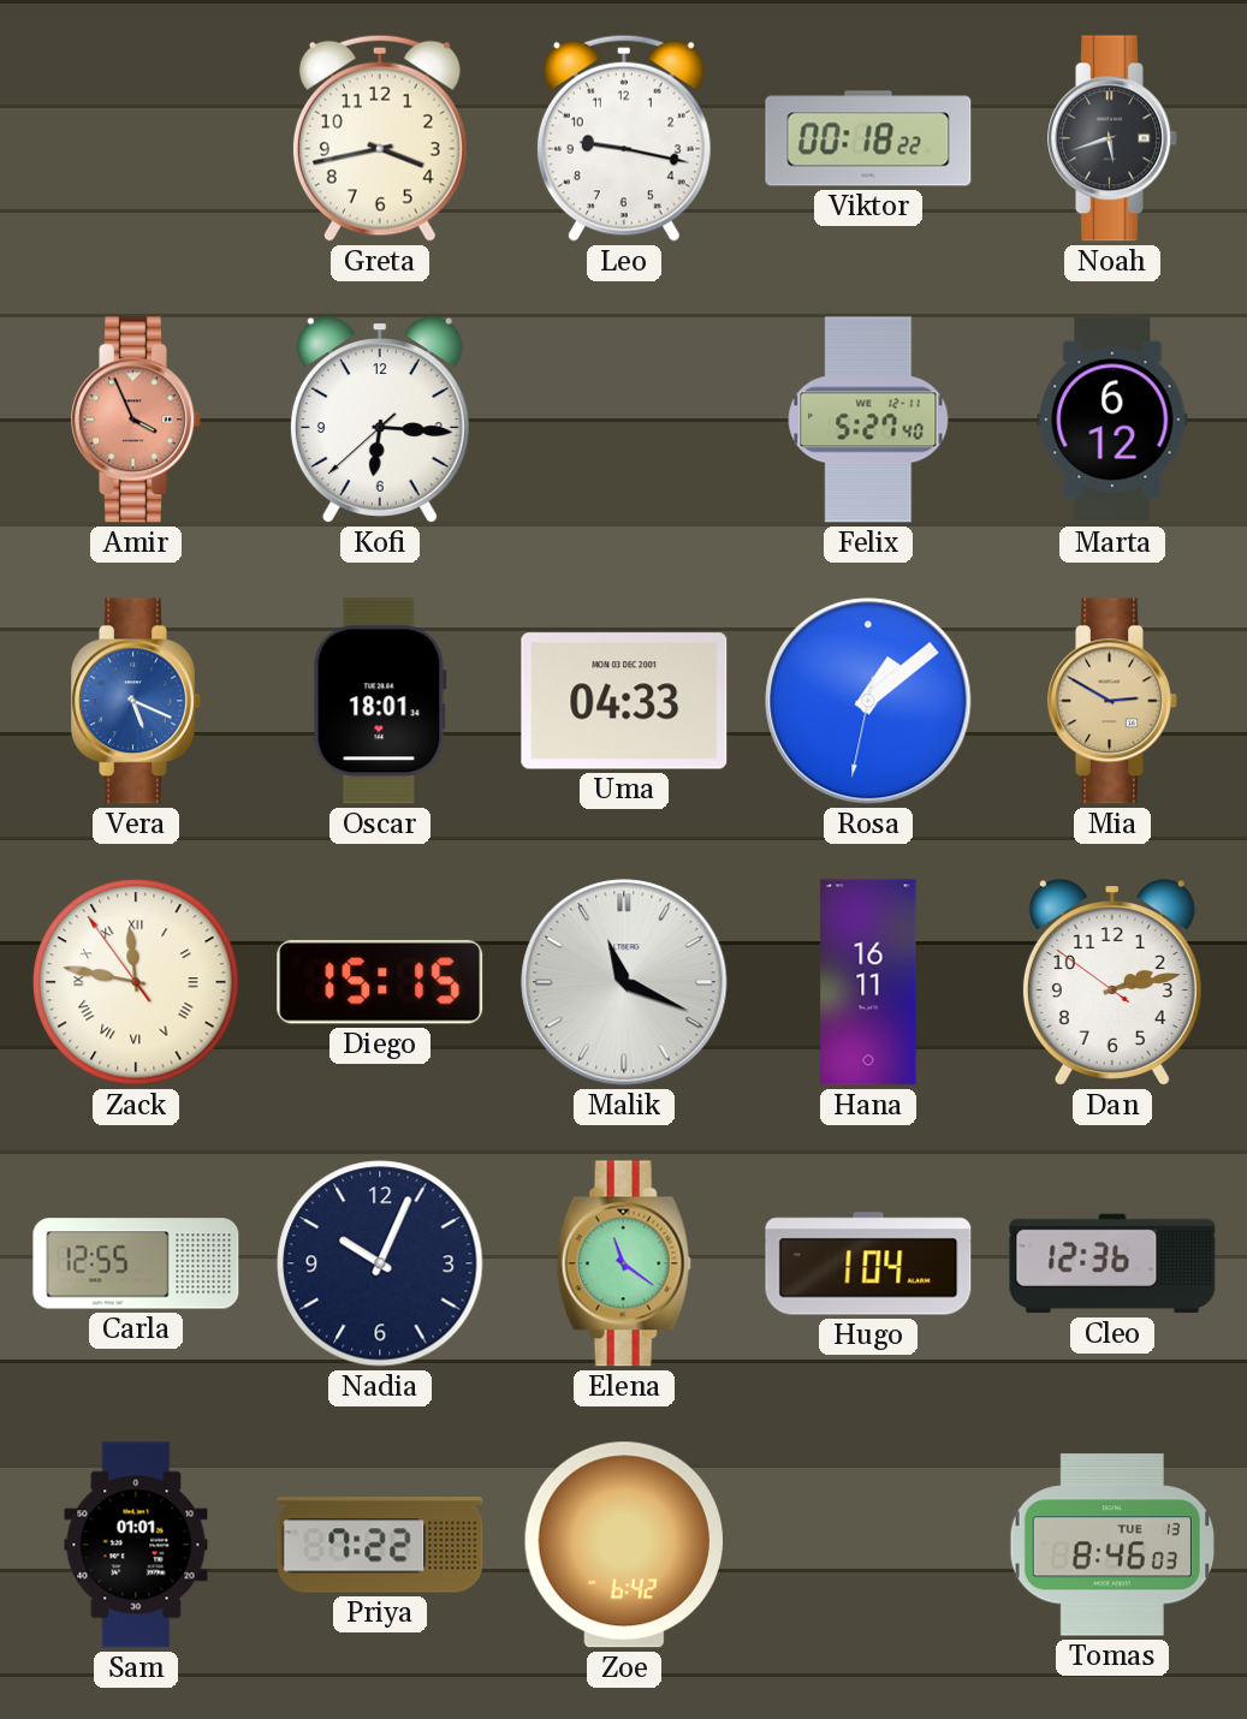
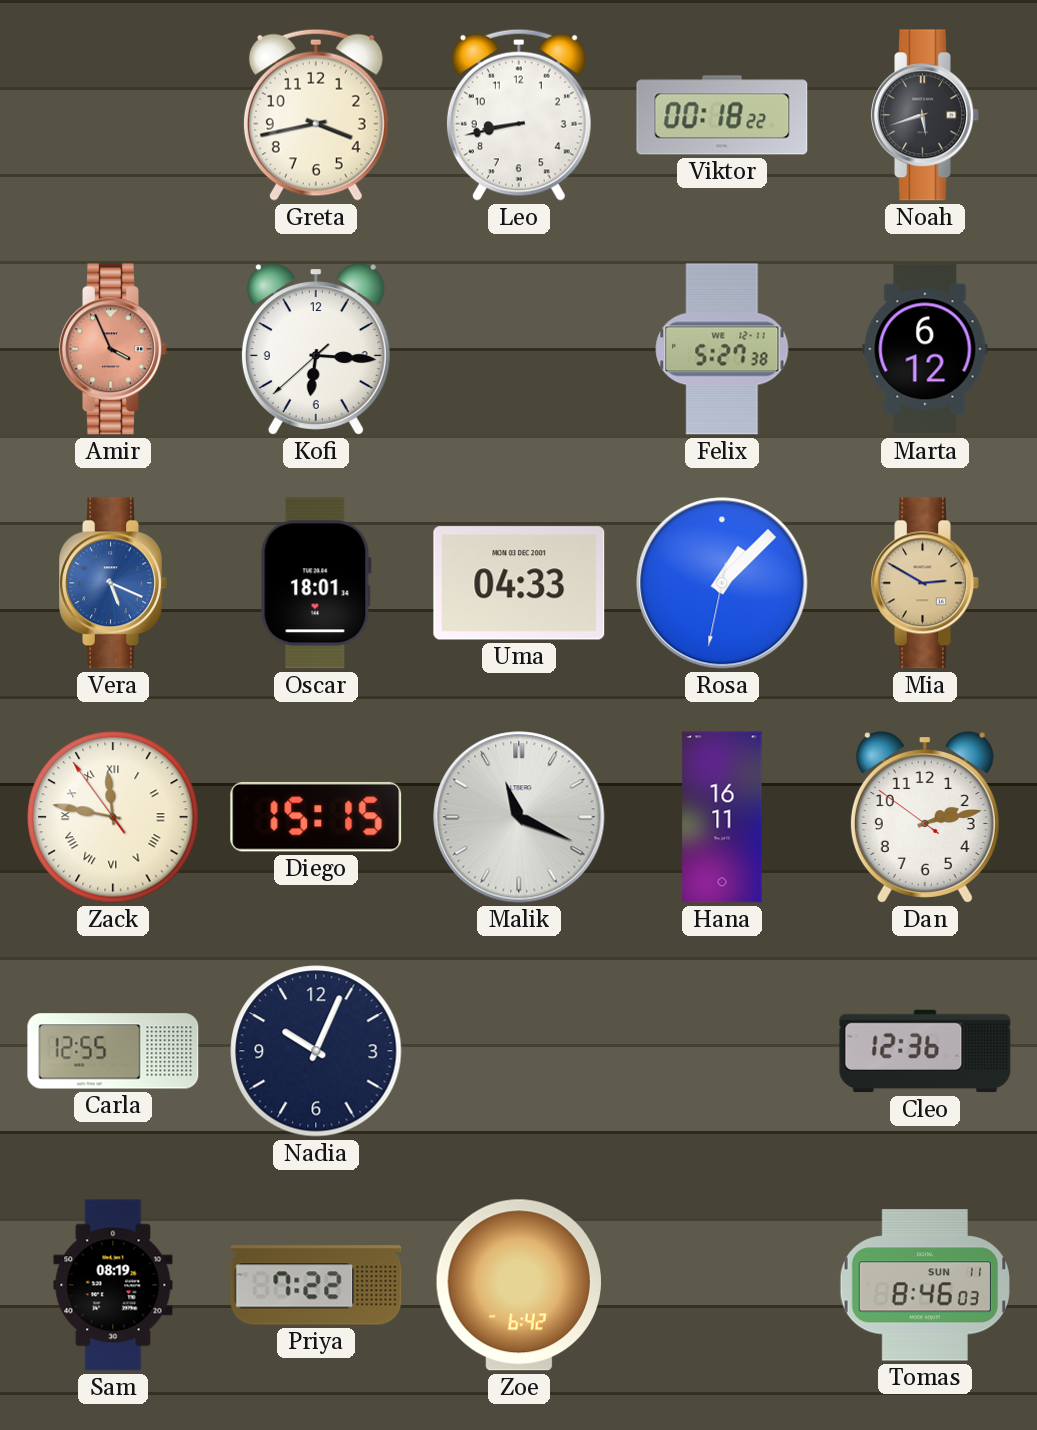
Leo: 9:17 -> 8:43 (519, 115)
Felix: 5:27:40 -> 5:27:38 (722, 349)
Rosa: 1:08 -> 1:07 (722, 583)
Elena: 11:21 -> none (624, 1263)
Hugo: 1:04 -> none (868, 1263)
Sam: 01:01 -> 08:19 (113, 1285)
Tomas date: TUE 13 -> SUN 11 (925, 1285)
